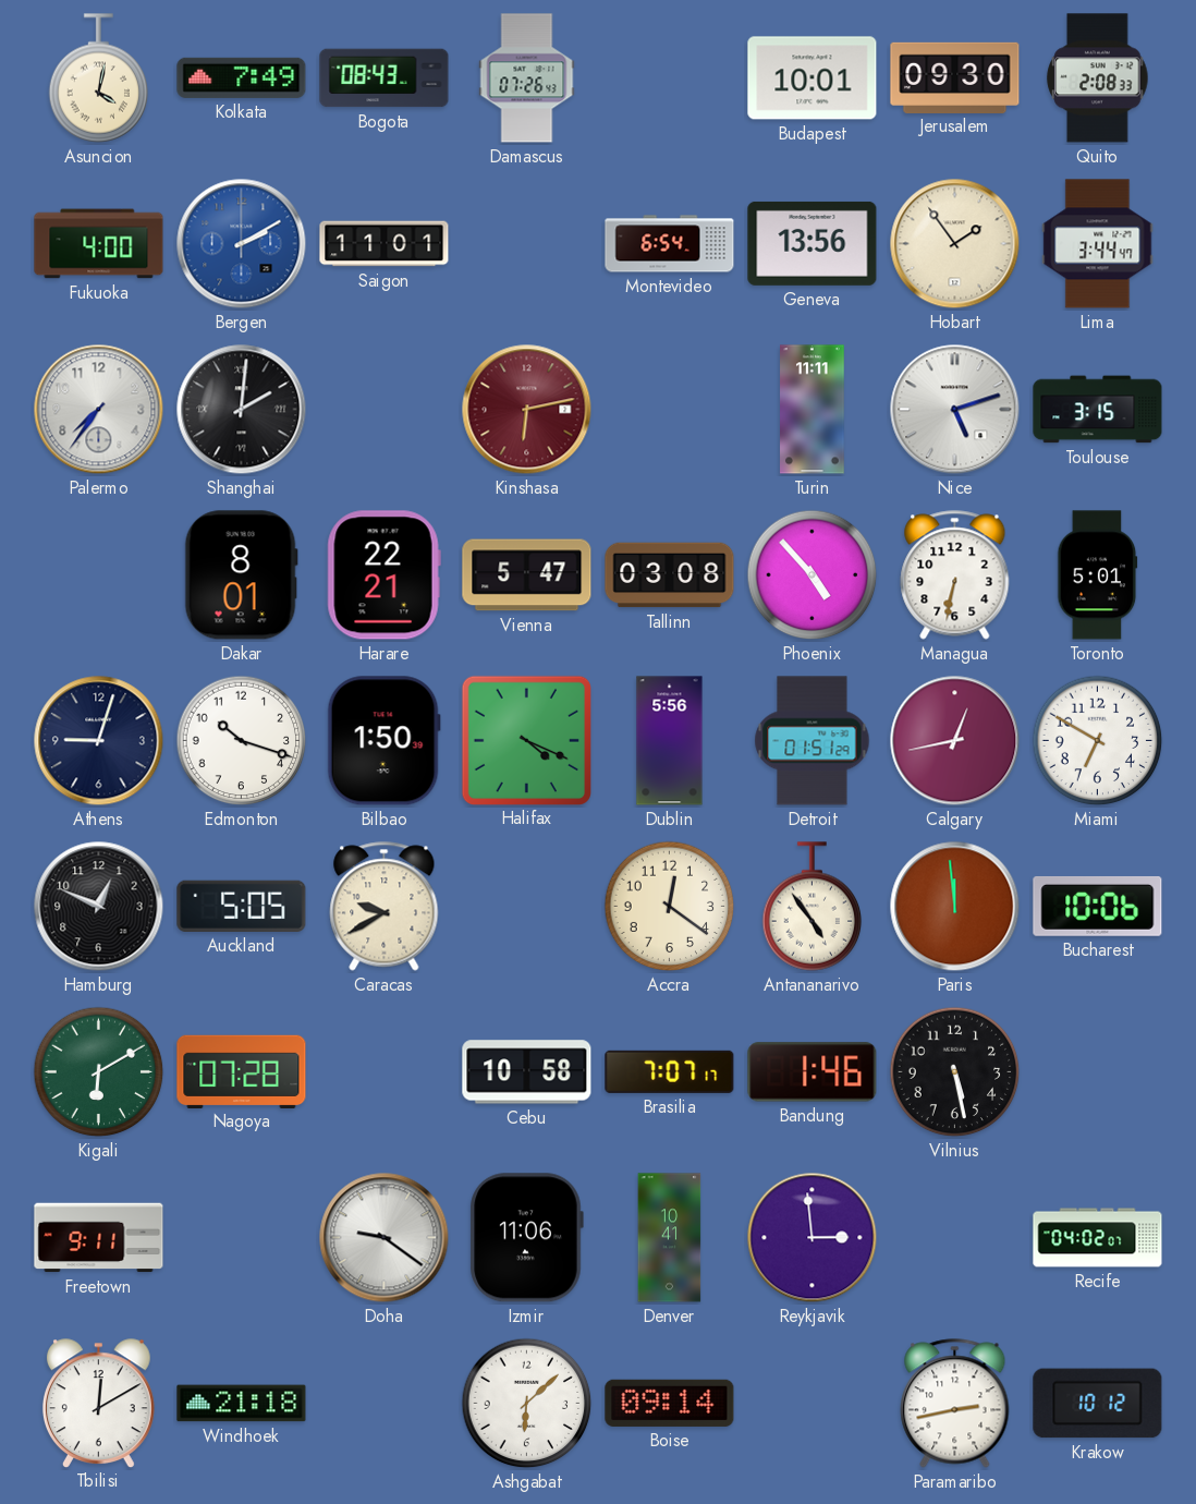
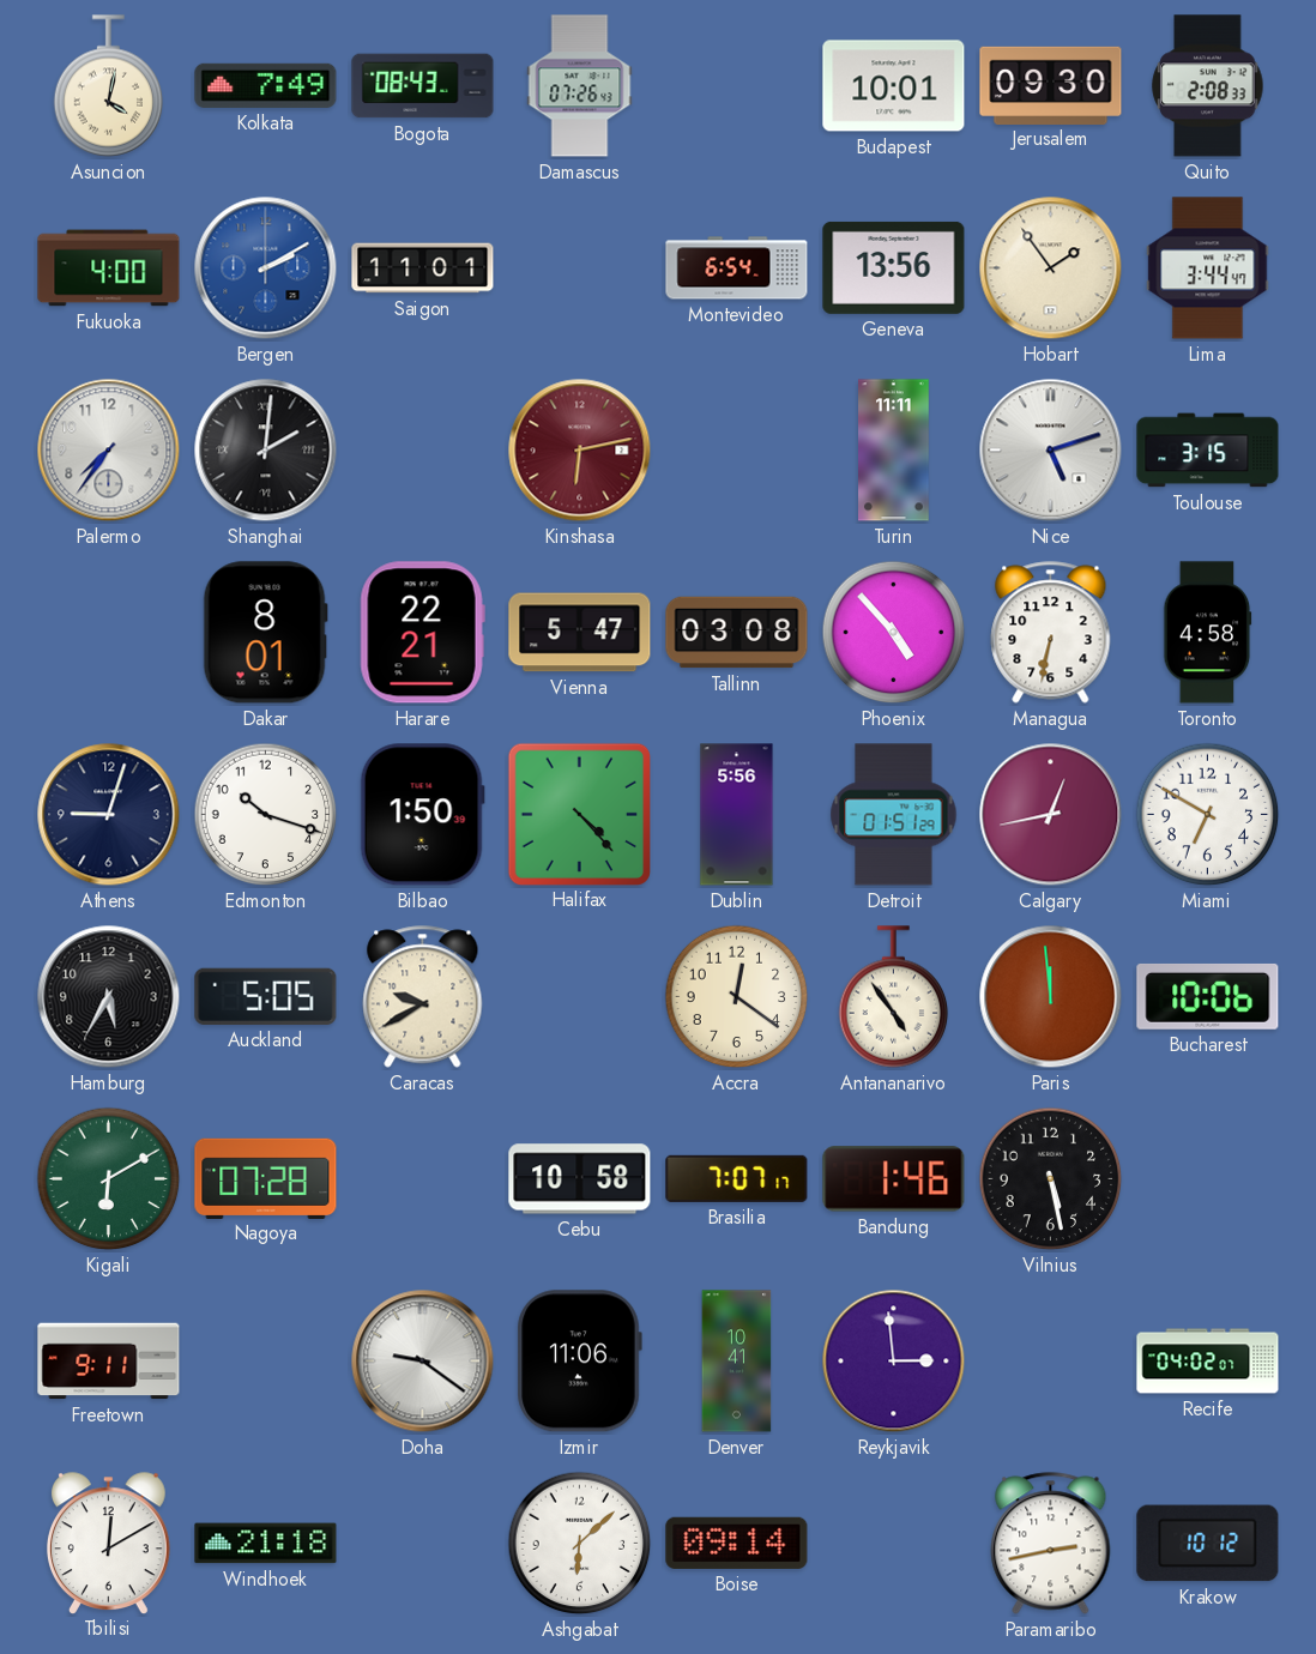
Toronto: 5:01 -> 4:58 (1208, 633)
Halifax: 4:19 -> 4:23 (579, 814)
Hamburg: 12:49 -> 5:35 (109, 997)
